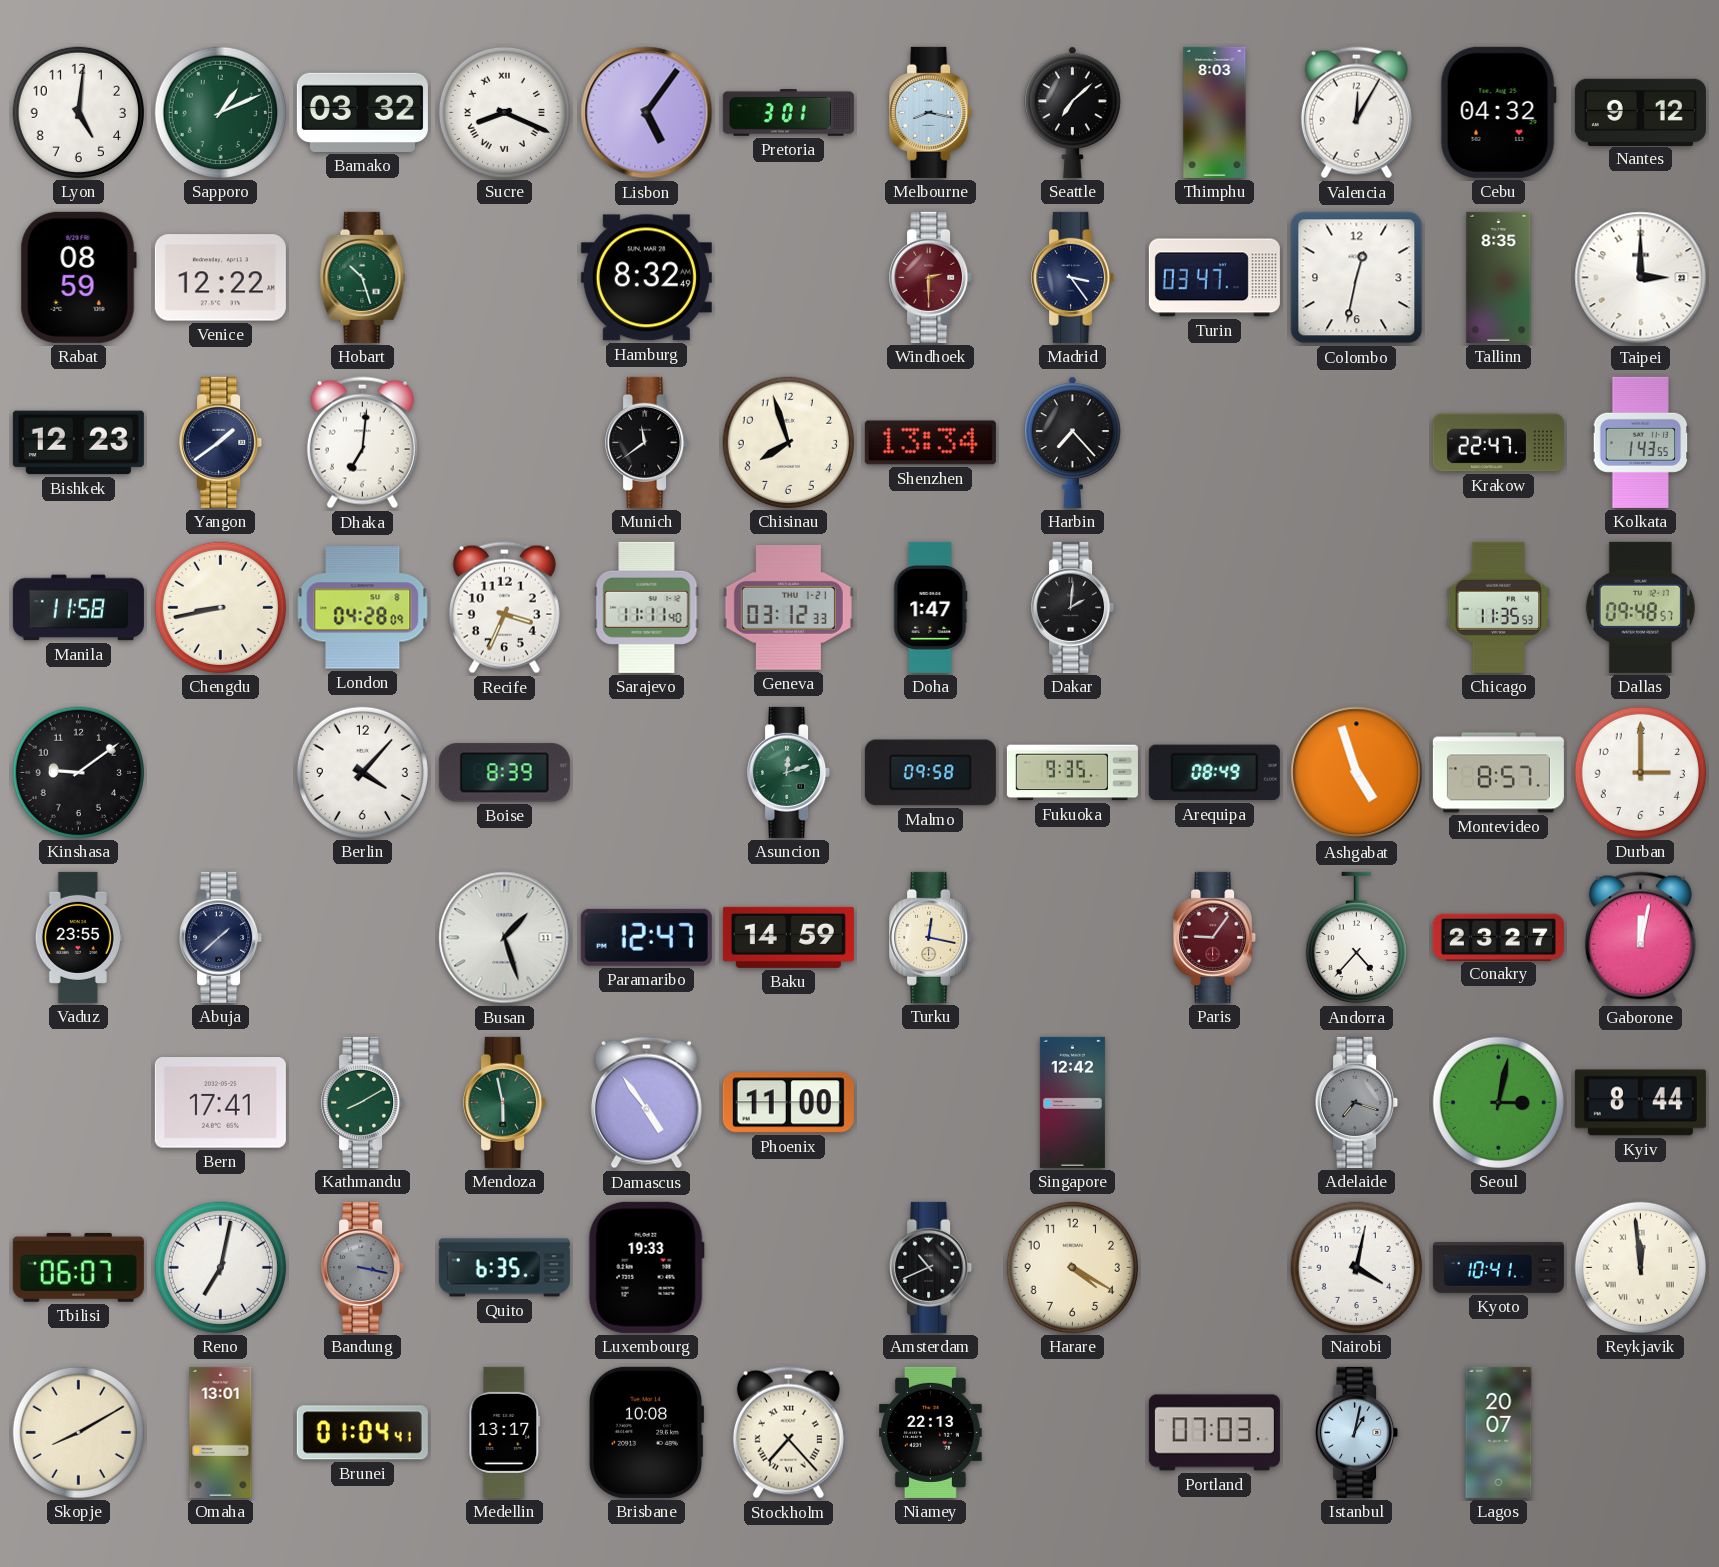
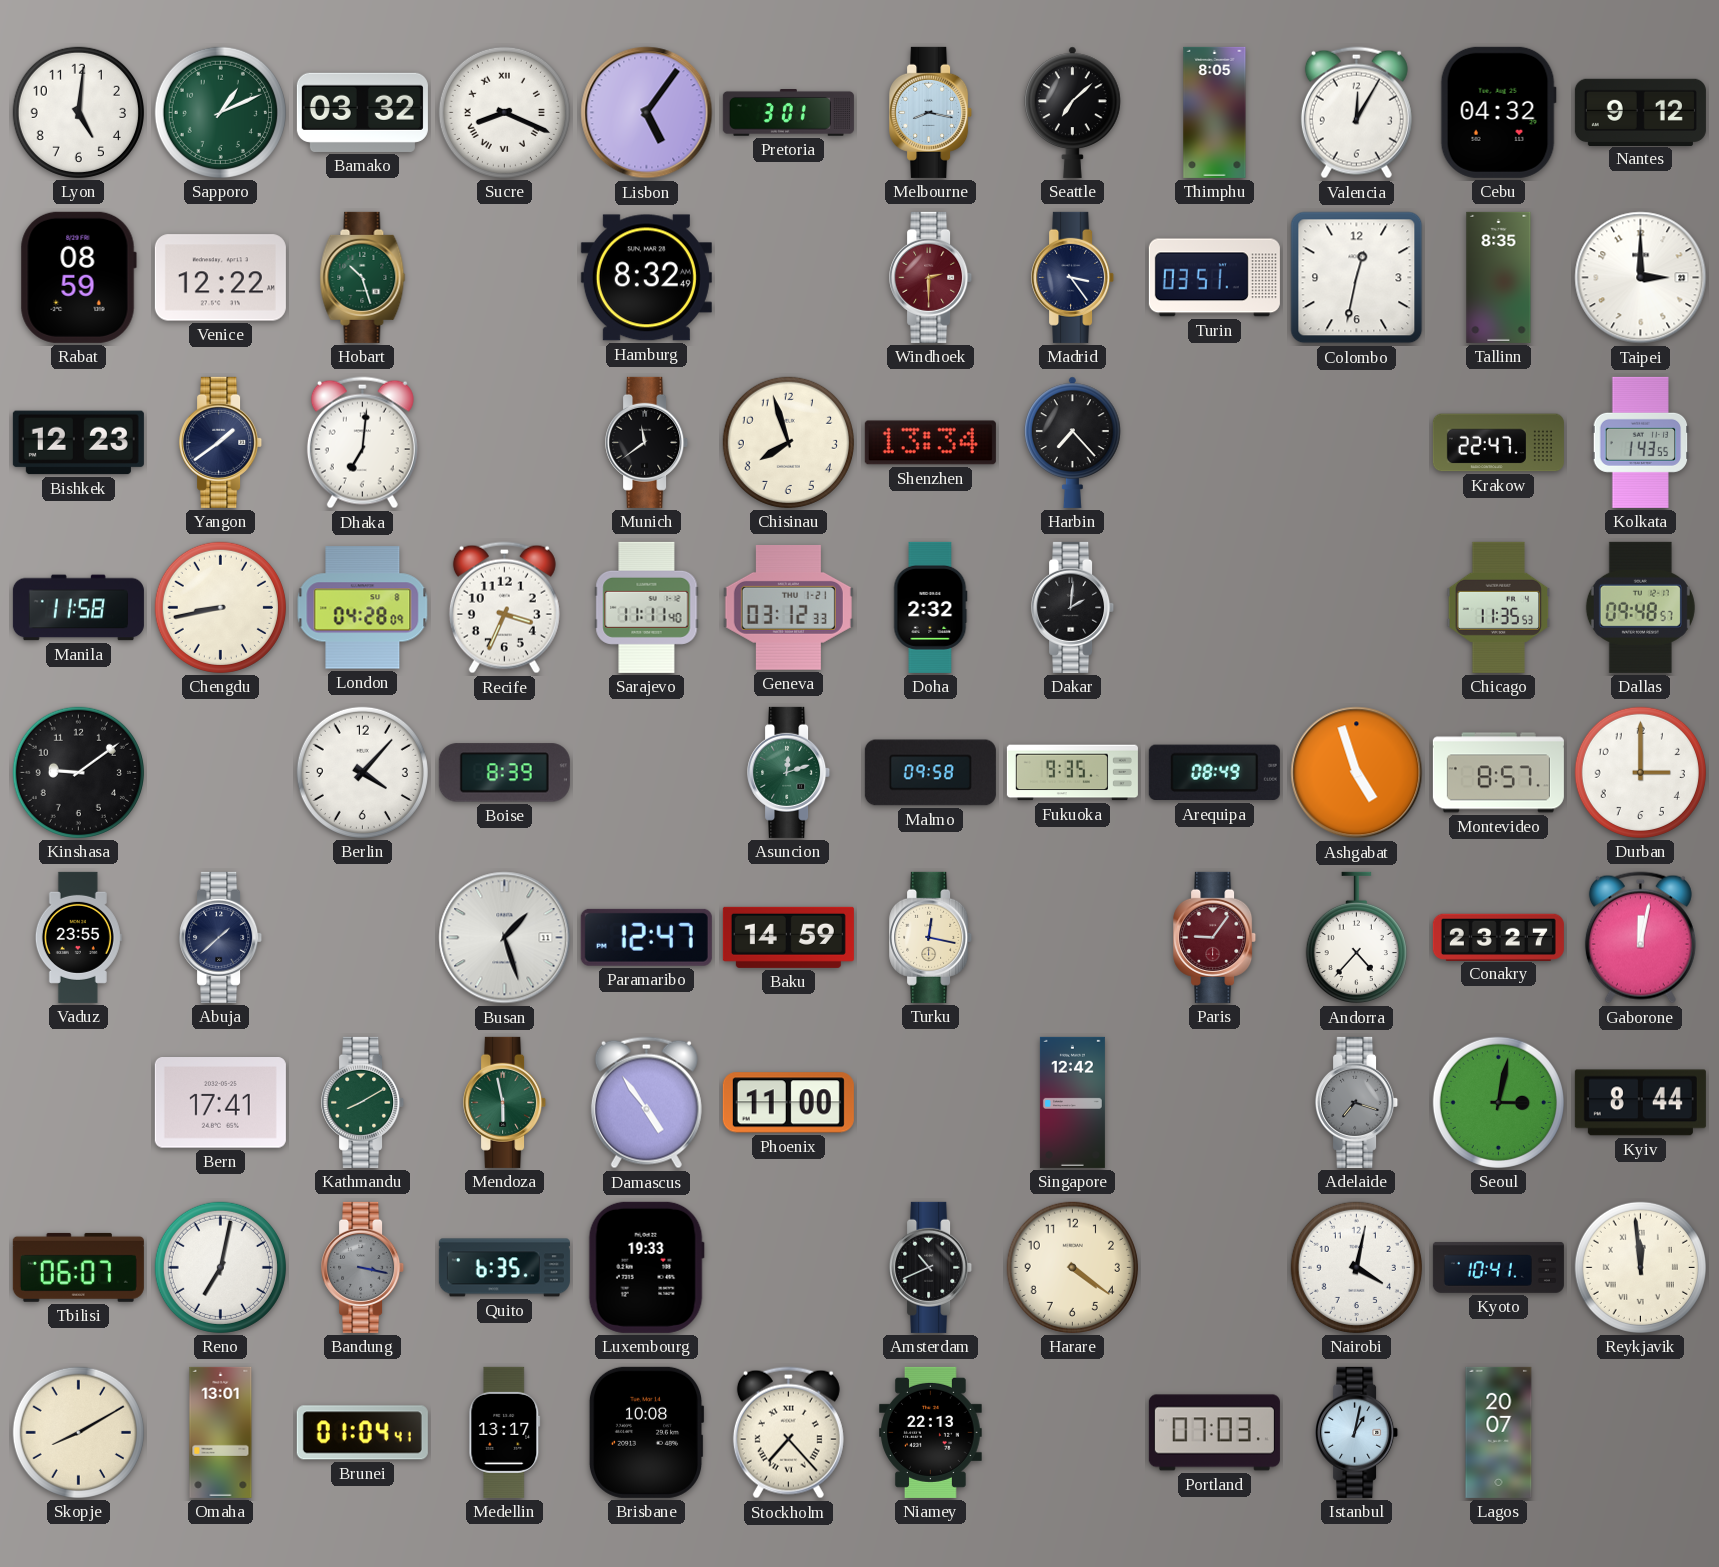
Thimphu: 8:03 -> 8:05 (1215, 112)
Turin: 03:47 -> 03:51 (1214, 278)
Doha: 1:47 -> 2:32 (931, 607)
Harare: 4:20 -> 4:21 (1072, 1267)
